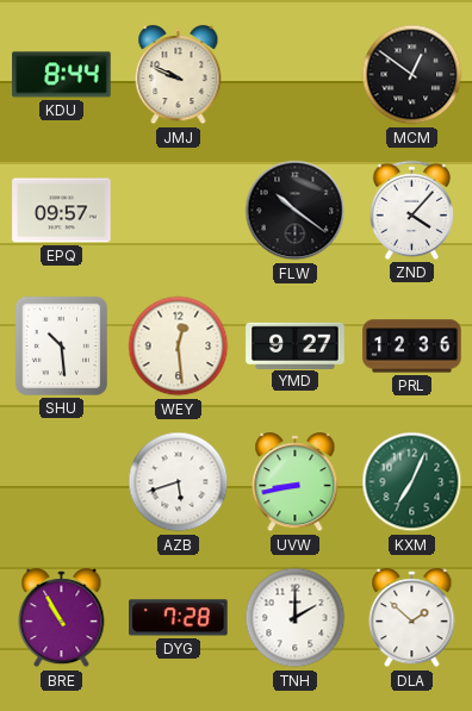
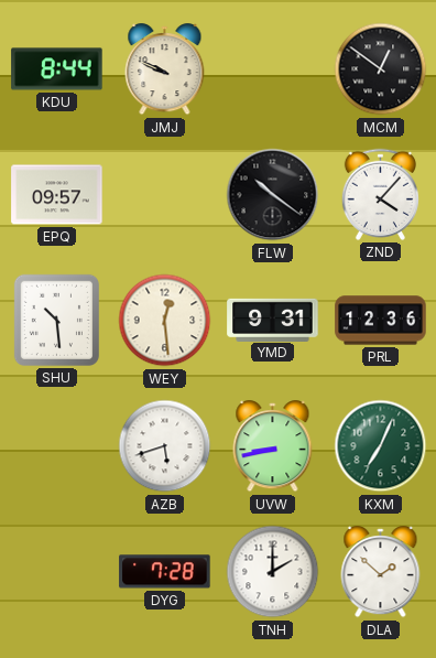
YMD: 9:27 -> 9:31 (273, 320)
BRE: 10:55 -> none (62, 618)
